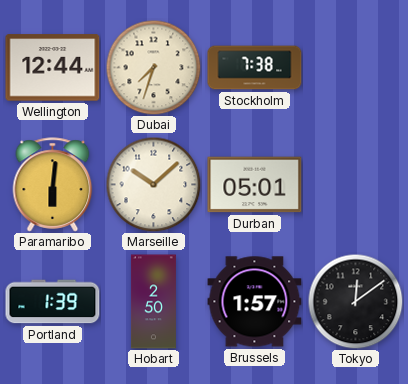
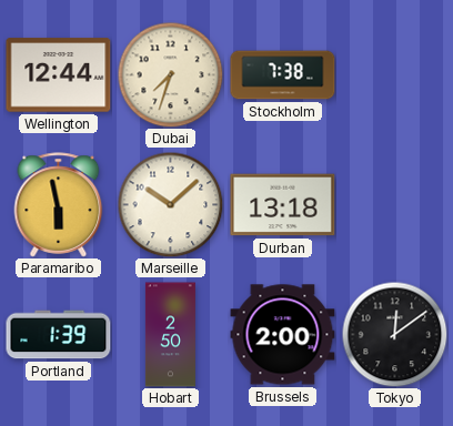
Paramaribo: 6:01 -> 5:58 (59, 205)
Durban: 05:01 -> 13:18 (283, 205)
Brussels: 1:57 -> 2:00 (283, 335)
